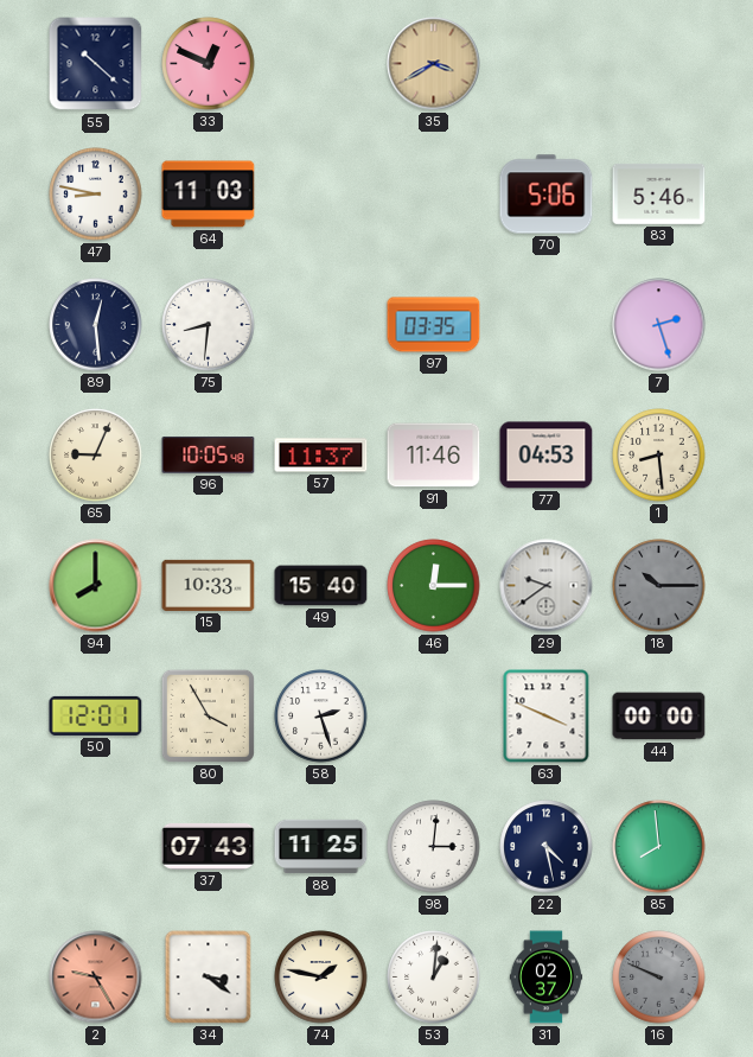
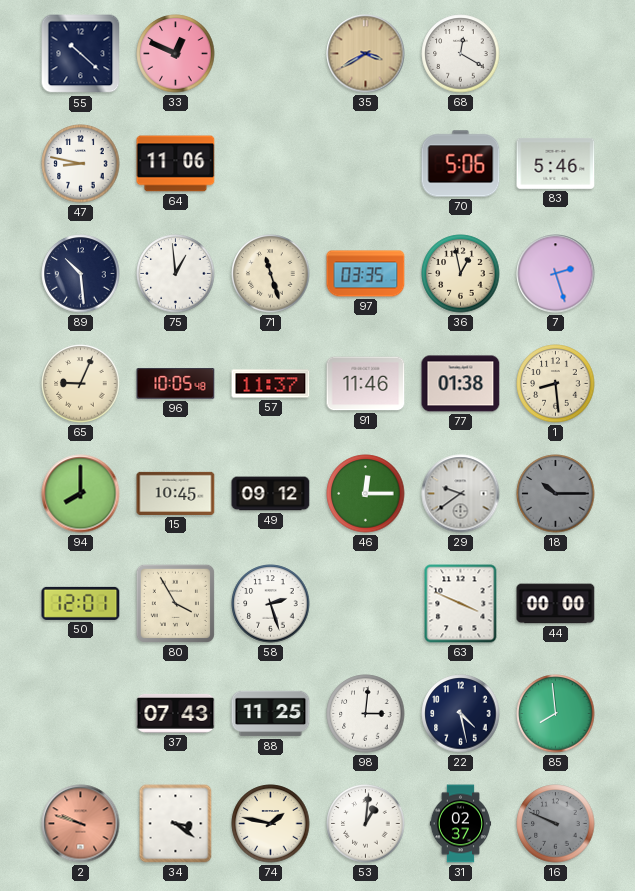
68: none -> 12:20 (461, 54)
64: 11:03 -> 11:06 (176, 164)
89: 12:29 -> 10:29 (81, 274)
75: 8:31 -> 12:59 (176, 274)
71: none -> 11:27 (271, 274)
36: none -> 12:58 (461, 274)
77: 04:53 -> 01:38 (461, 384)
15: 10:33 -> 10:45 (176, 493)
49: 15:40 -> 09:12 (271, 494)
2: 9:25 -> 9:48 (81, 824)
